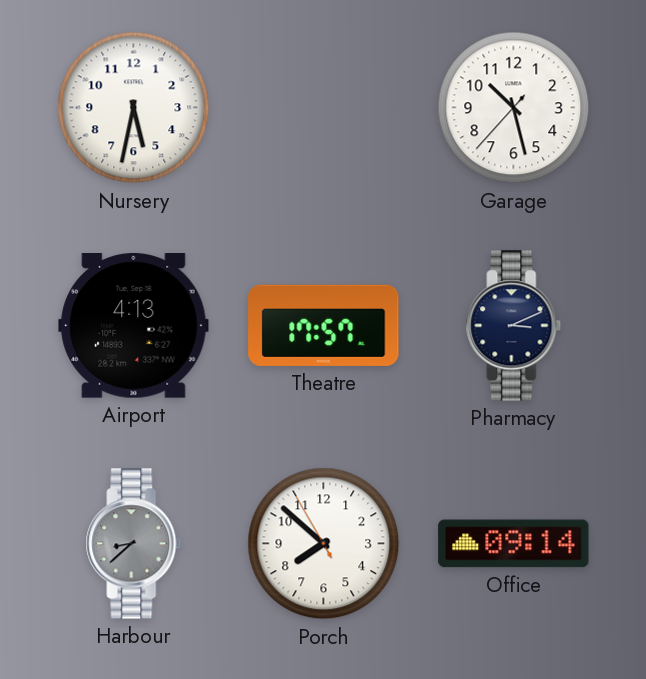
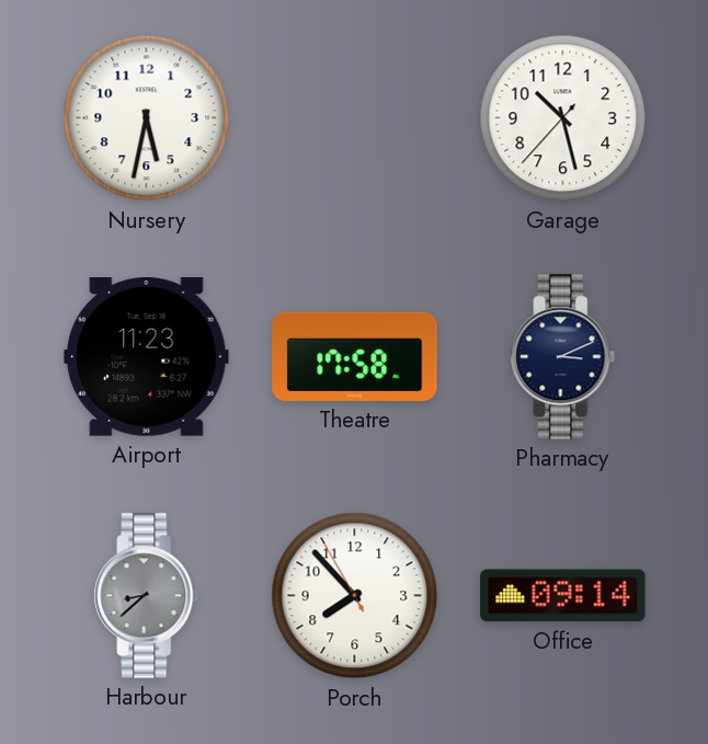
Airport: 4:13 -> 11:23 (147, 357)
Theatre: 17:57 -> 17:58 (355, 356)
Porch: 7:51 -> 7:52 (355, 596)
